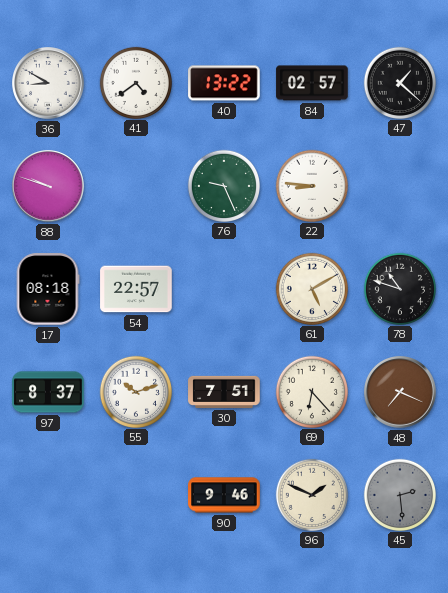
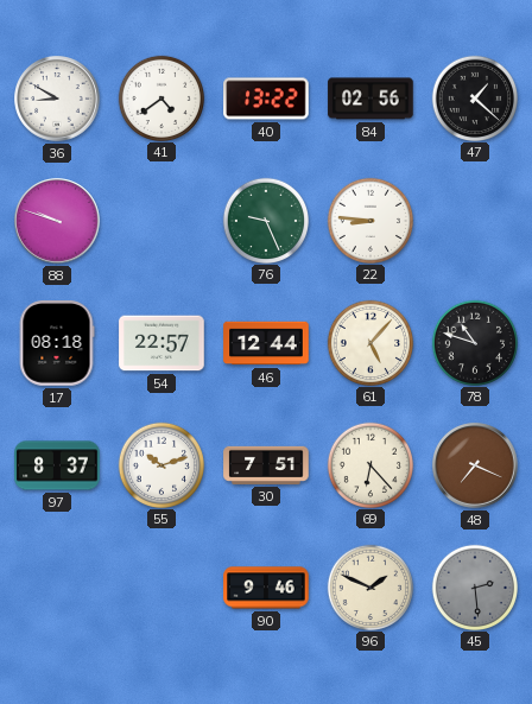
84: 02:57 -> 02:56 (370, 99)
46: none -> 12:44 (266, 343)
61: 5:10 -> 5:07 (369, 342)
